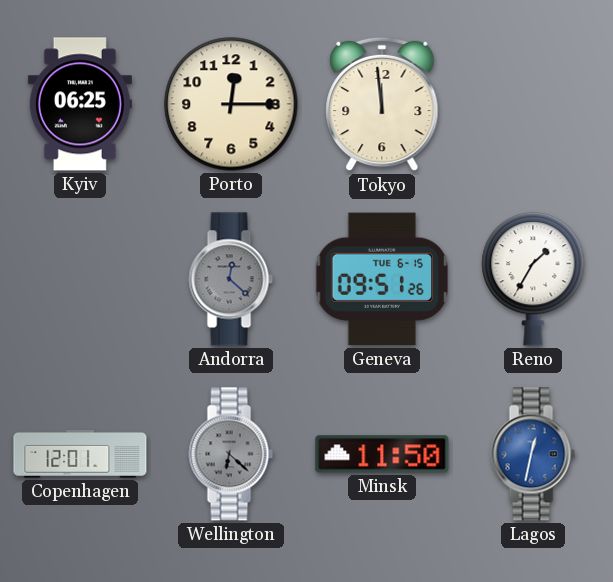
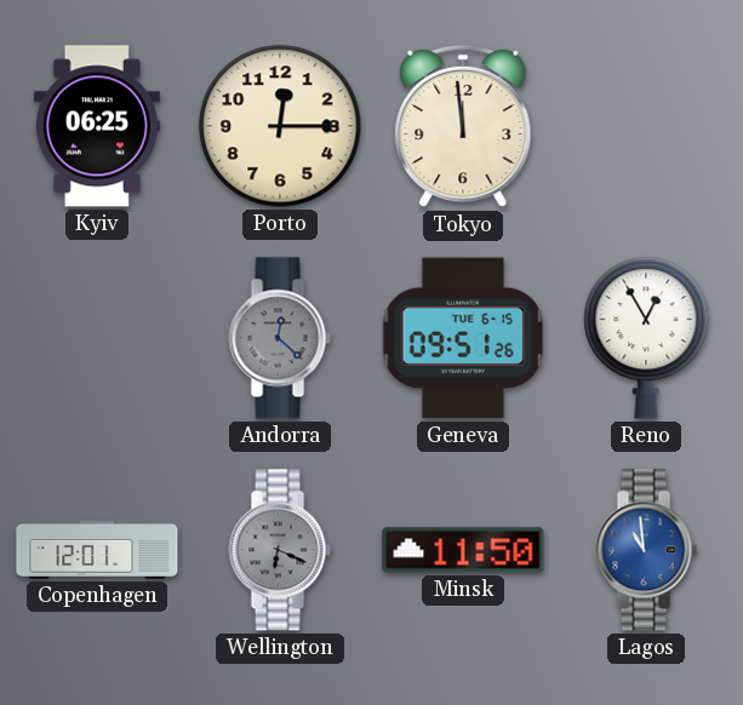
Reno: 1:35 -> 12:55 (646, 338)
Wellington: 6:22 -> 6:19 (280, 550)
Lagos: 12:32 -> 10:59 (646, 550)
